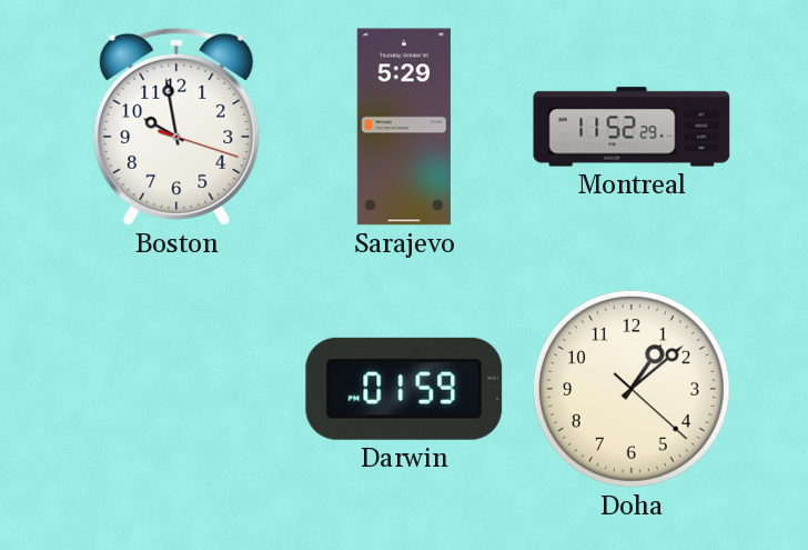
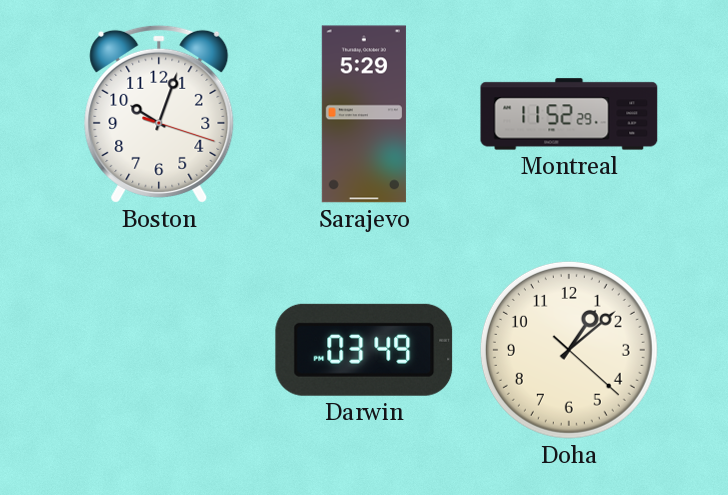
Boston: 9:58 -> 10:03 (159, 114)
Darwin: 01:59 -> 03:49 (364, 350)
